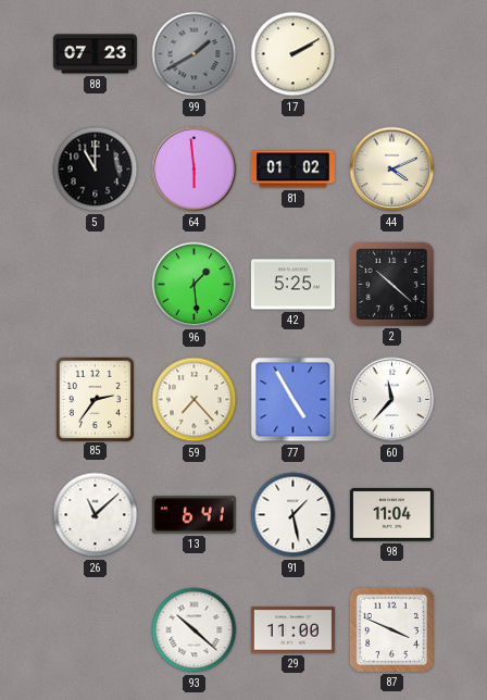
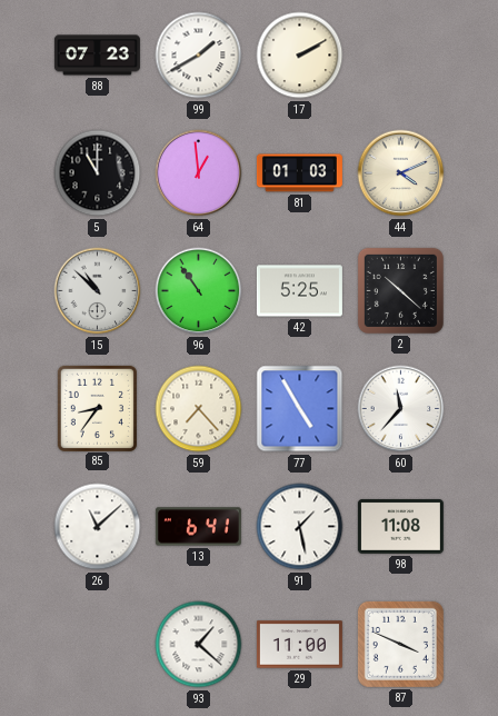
99 dial: grey -> white (199, 56)
64: 5:59 -> 12:59 (199, 173)
81: 01:02 -> 01:03 (299, 173)
15: none -> 10:52 (98, 291)
96: 1:29 -> 10:54 (199, 291)
85: 2:36 -> 8:36 (97, 408)
98: 11:04 -> 11:08 (400, 526)
93: 10:22 -> 1:22 (199, 645)
